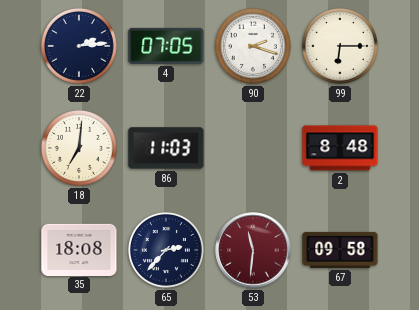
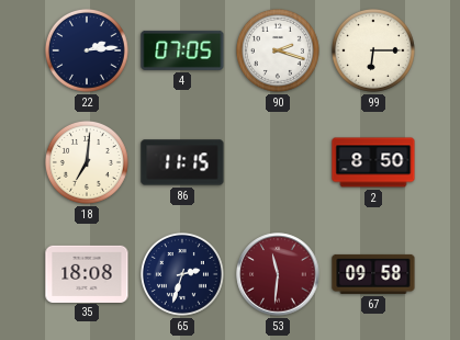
86: 11:03 -> 11:15 (182, 162)
2: 8:48 -> 8:50 (373, 162)
65: 2:37 -> 2:33 (182, 274)
